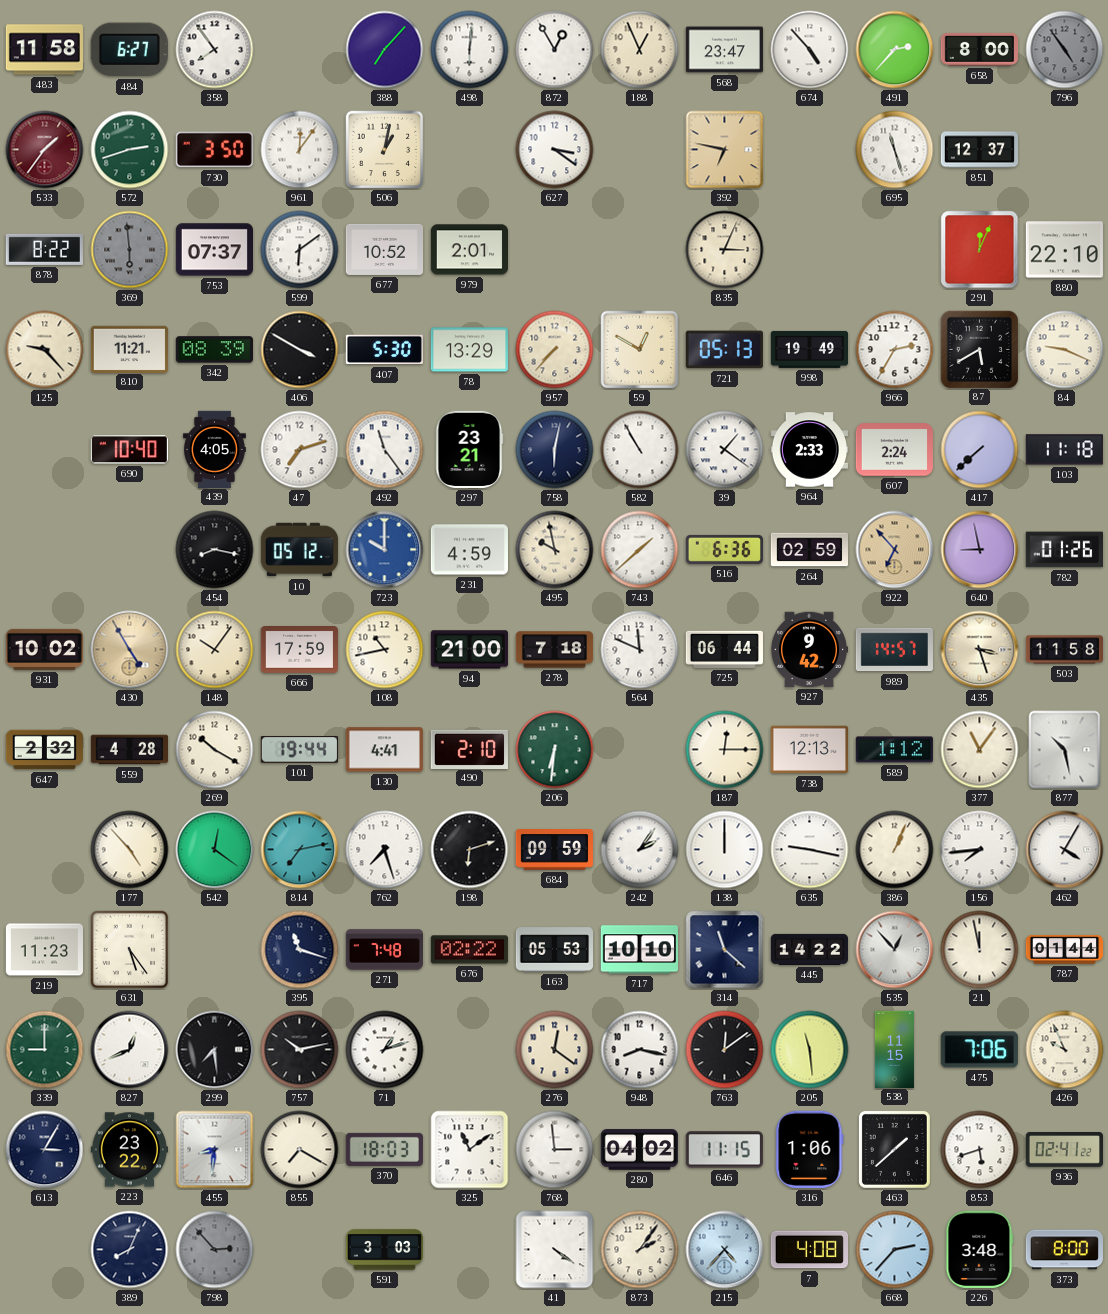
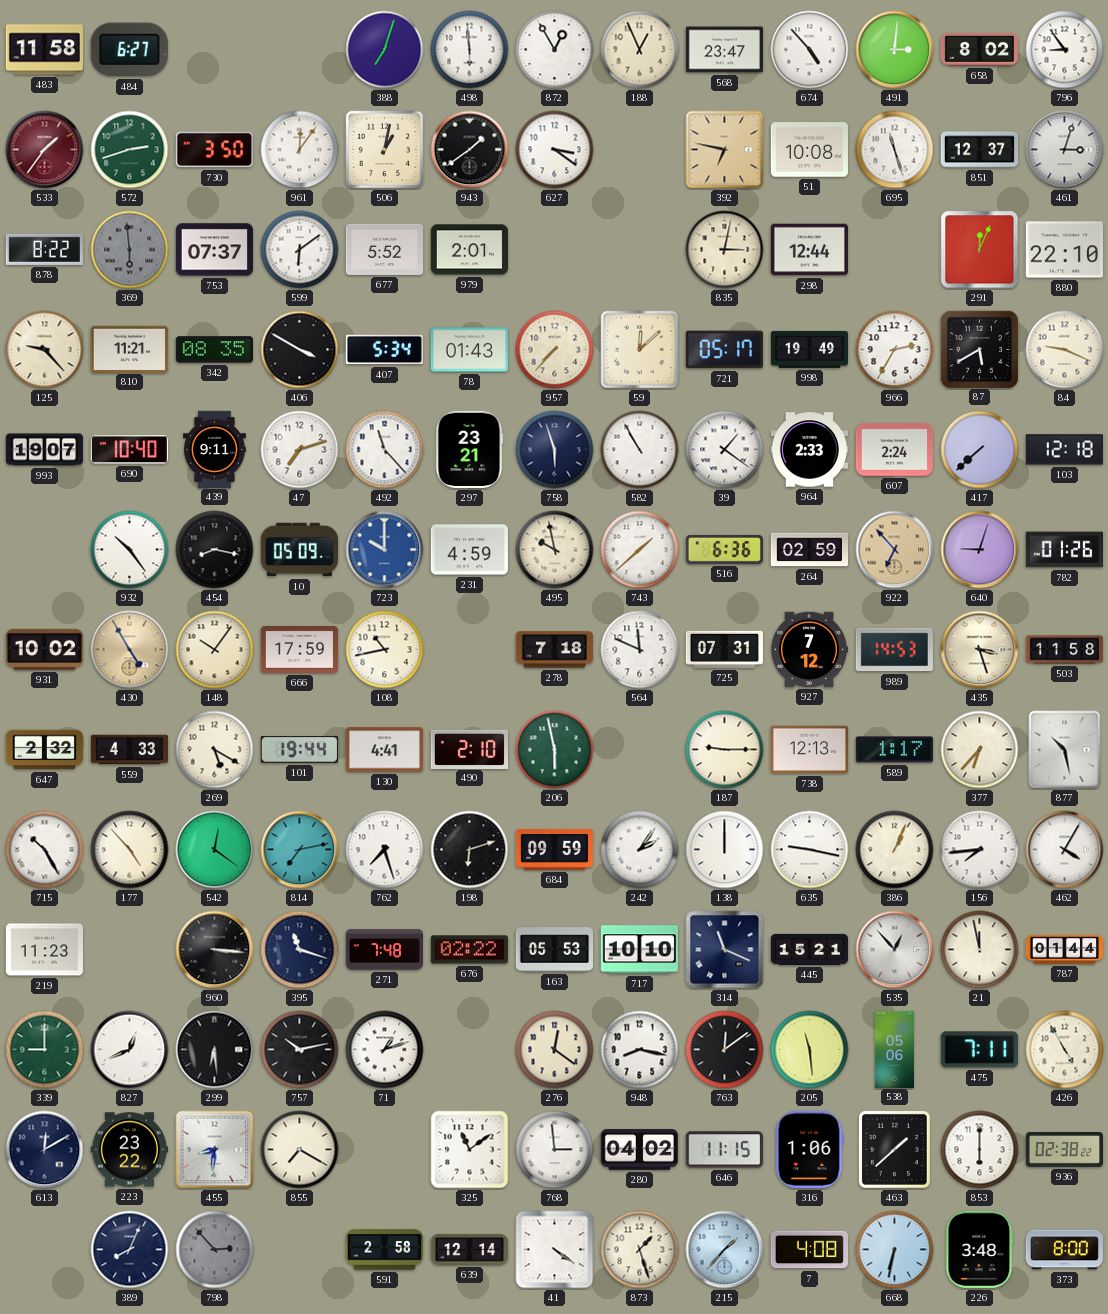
358: 7:54 -> none (215, 50)
388: 7:07 -> 7:03 (385, 50)
498: 6:01 -> 5:59 (470, 50)
491: 2:37 -> 3:01 (895, 50)
658: 8:00 -> 8:02 (979, 49)
796: 4:54 -> 8:54 (1065, 50)
796 dial: grey -> white (1065, 50)
943: none -> 1:39 (470, 150)
51: none -> 10:08 (809, 150)
461: none -> 3:03 (1065, 150)
677: 10:52 -> 5:52 (384, 249)
835: 3:04 -> 3:02 (725, 250)
298: none -> 12:44 (809, 250)
342: 08:39 -> 08:35 (214, 350)
407: 5:30 -> 5:34 (384, 350)
78: 13:29 -> 01:43 (469, 350)
59: 12:50 -> 12:08 (640, 350)
721: 05:13 -> 05:17 (724, 350)
993: none -> 19:07 (44, 450)
439: 4:05 -> 9:11 (215, 449)
492: 11:24 -> 11:23 (385, 450)
758: 6:02 -> 5:57 (555, 450)
103: 11:18 -> 12:18 (1064, 450)
932: none -> 10:24 (130, 550)
10: 05:12 -> 05:09 (299, 550)
640: 8:58 -> 9:03 (980, 550)
94: 21:00 -> none (469, 650)
725: 06:44 -> 07:31 (724, 649)
927: 9:42 -> 7:12 (809, 650)
989: 14:57 -> 14:53 (894, 650)
559: 4:28 -> 4:33 (129, 750)
269: 10:20 -> 5:20 (215, 750)
206: 6:31 -> 5:58 (555, 750)
187: 12:15 -> 9:15 (725, 750)
589: 1:12 -> 1:17 (894, 750)
377: 11:06 -> 6:37 (980, 750)
715: none -> 10:25 (45, 850)
631: 5:24 -> none (130, 950)
960: none -> 3:16 (215, 950)
314: 11:22 -> 11:19 (725, 950)
445: 14:22 -> 15:21 (809, 949)
299: 7:29 -> 6:29 (215, 1050)
538: 11:15 -> 05:06 (894, 1049)
475: 7:06 -> 7:11 (979, 1050)
426: 9:56 -> 4:55 (1065, 1050)
613: 3:05 -> 12:10 (45, 1150)
370: 18:03 -> none (384, 1149)
853: 5:42 -> 6:00 (980, 1150)
936: 02:41 -> 02:38 (1064, 1150)
591: 3:03 -> 2:58 (384, 1250)
639: none -> 12:14 (469, 1250)
873: 2:06 -> 1:27 (640, 1250)
215: 4:37 -> 1:37 (725, 1250)
668: 2:37 -> 6:32 (895, 1250)
